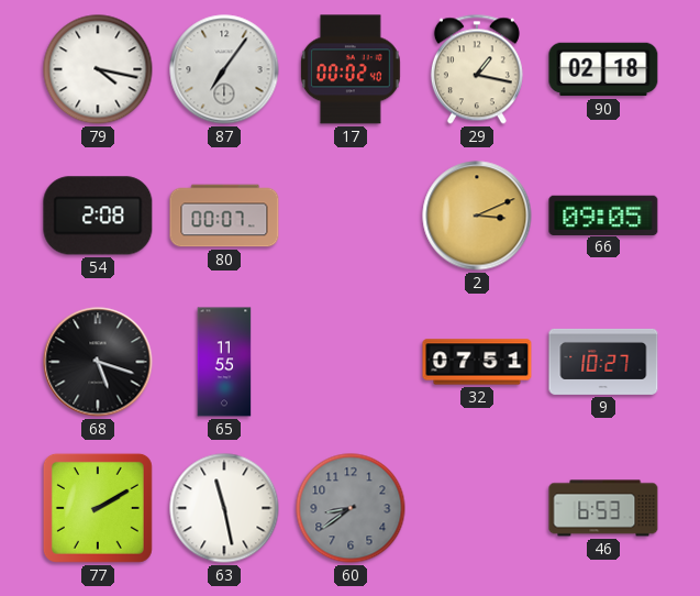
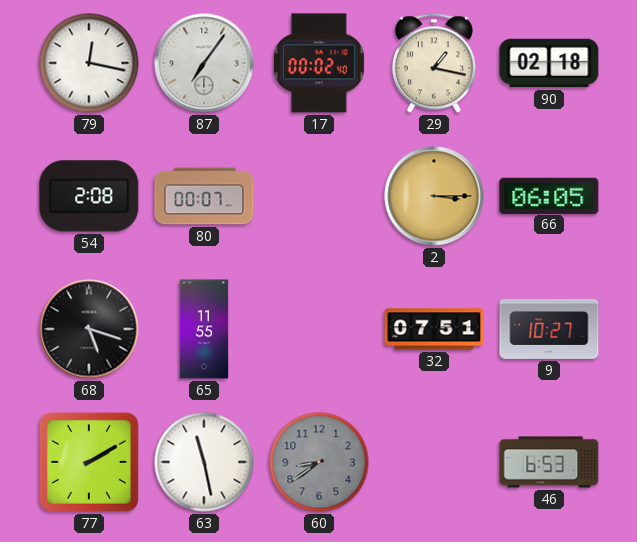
79: 4:17 -> 12:17 (89, 63)
2: 3:11 -> 3:15 (434, 196)
66: 09:05 -> 06:05 (549, 195)
